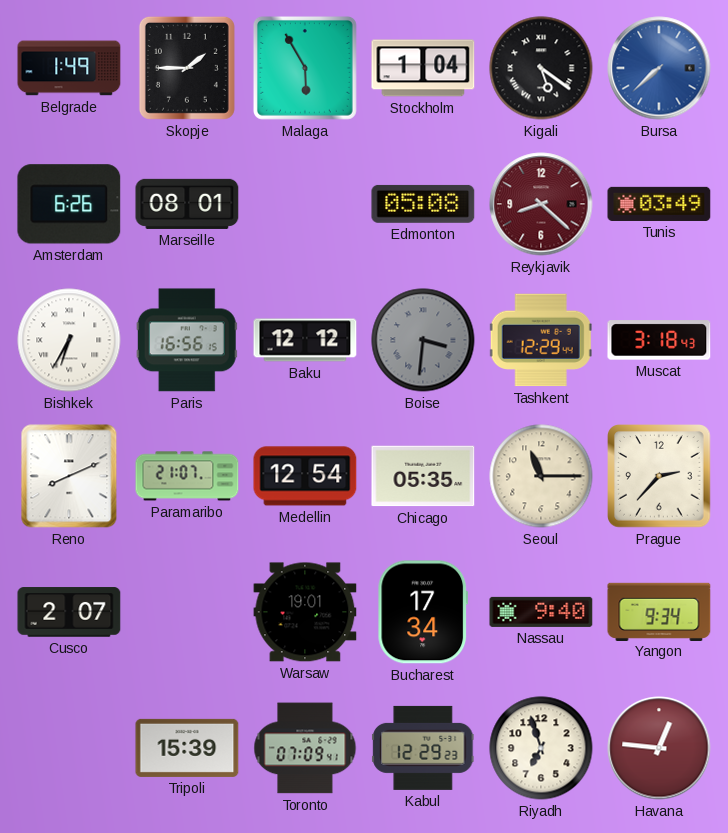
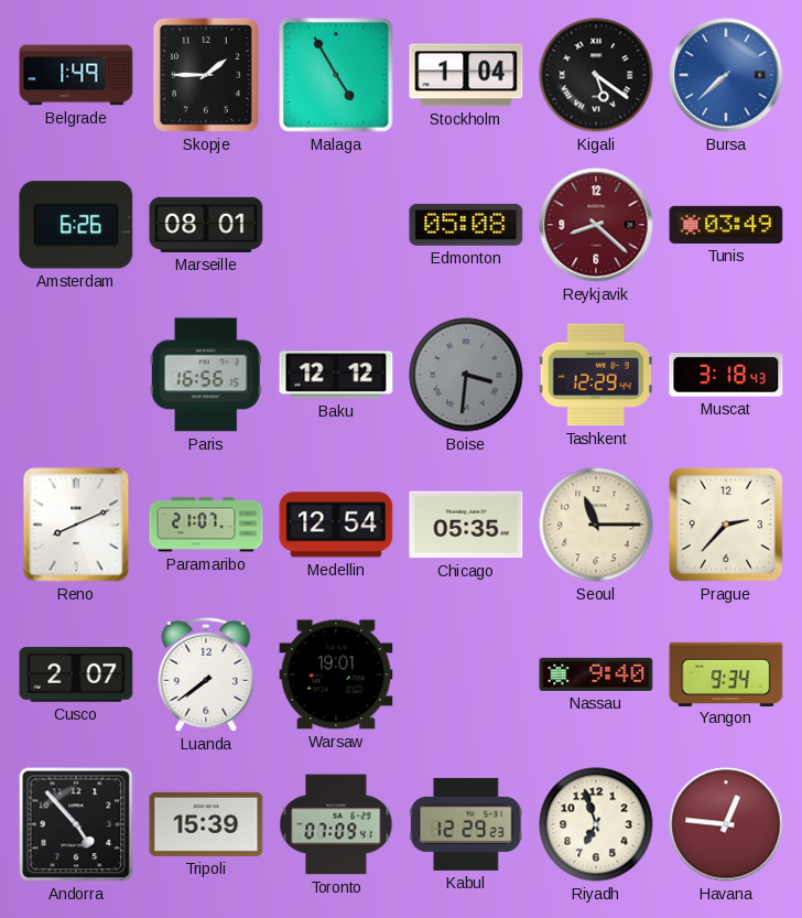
Malaga: 5:55 -> 4:55 (336, 75)
Bishkek: 6:35 -> none (69, 340)
Luanda: none -> 7:39 (206, 674)
Bucharest: 17:34 -> none (423, 612)
Andorra: none -> 4:53 (76, 824)
